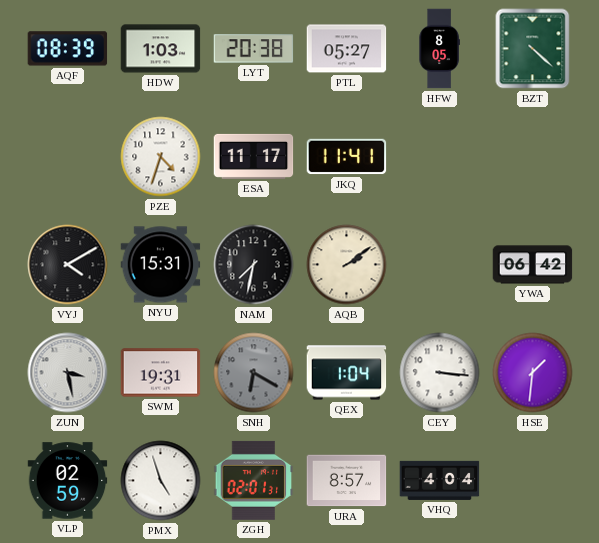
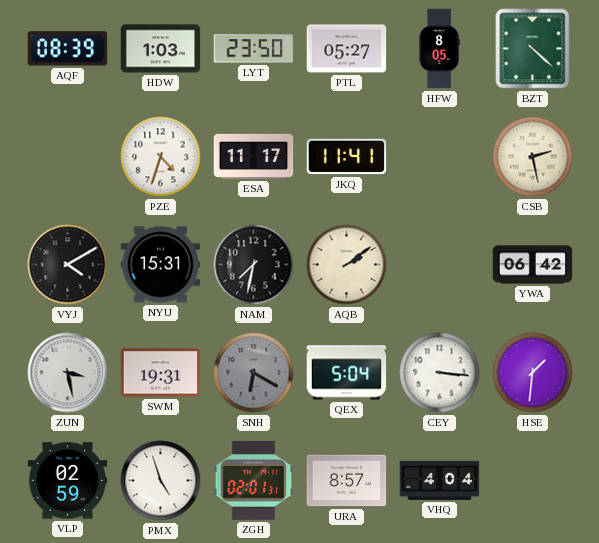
LYT: 20:38 -> 23:50 (254, 49)
CSB: none -> 2:28 (533, 157)
QEX: 1:04 -> 5:04 (347, 373)
